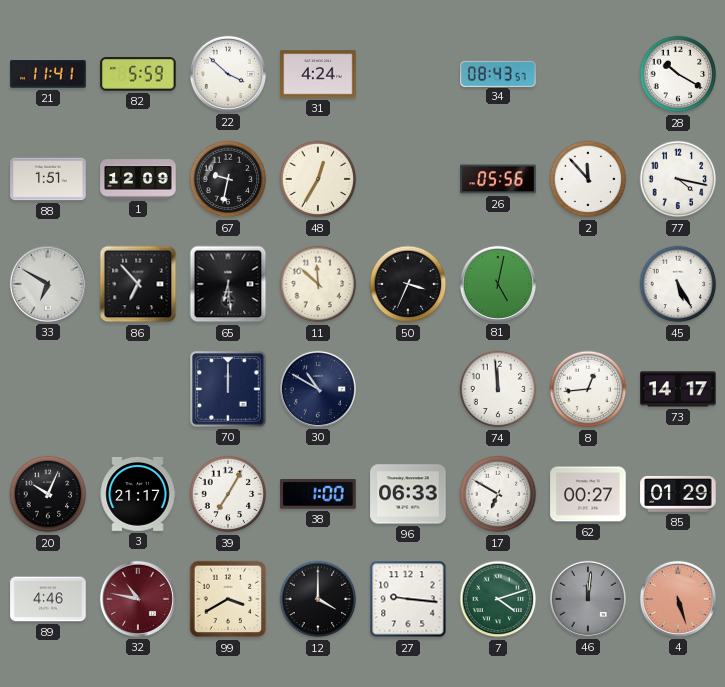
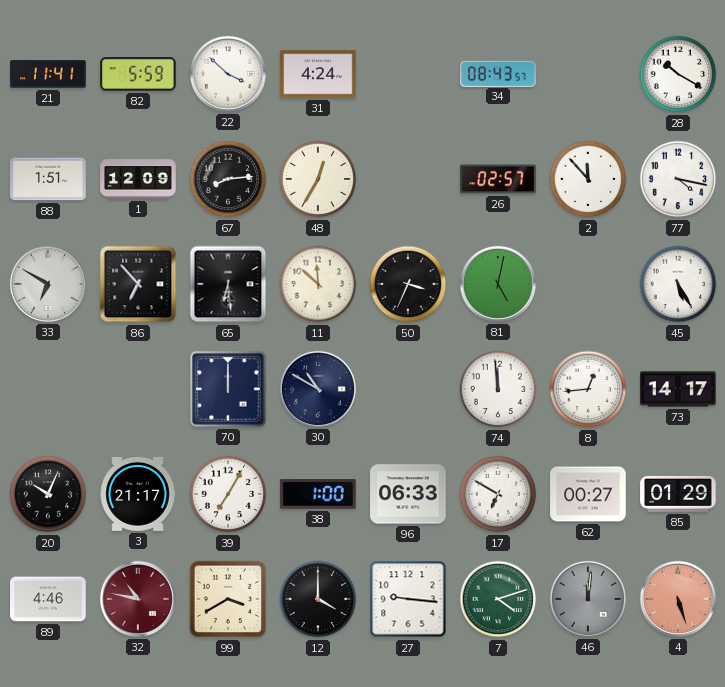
67: 9:32 -> 8:14 (228, 179)
26: 05:56 -> 02:57 (498, 179)
